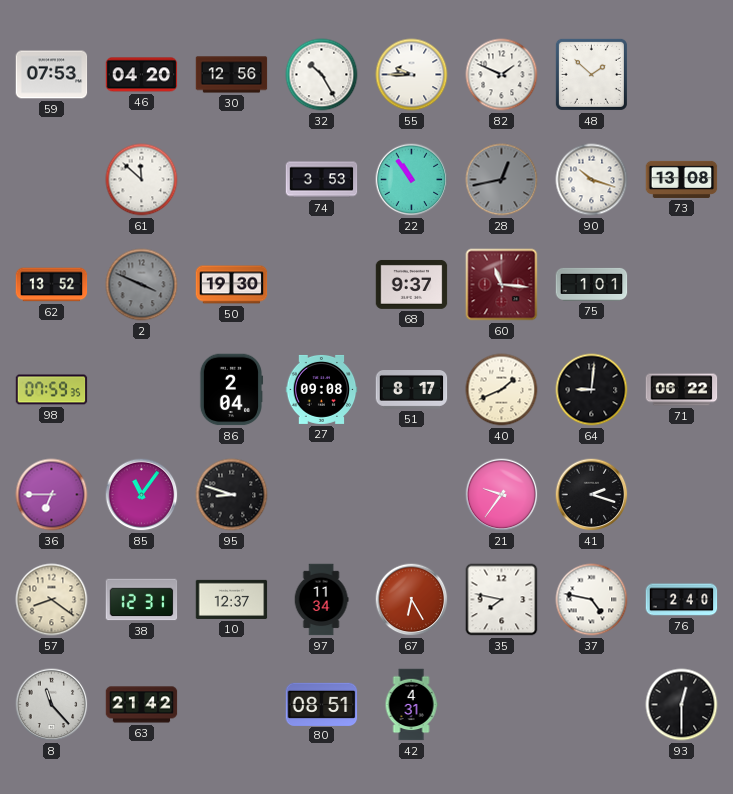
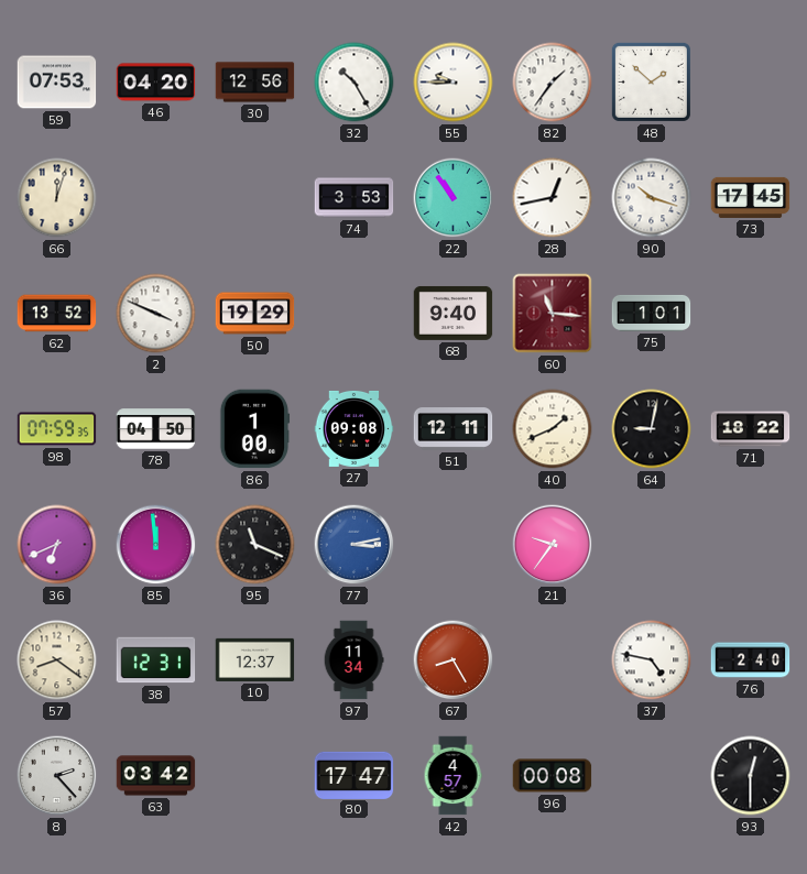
82: 1:49 -> 1:36 (553, 83)
66: none -> 12:03 (57, 198)
61: 11:52 -> none (142, 180)
28 dial: grey -> white (553, 198)
73: 13:08 -> 17:45 (751, 197)
2 dial: grey -> white (156, 314)
50: 19:30 -> 19:29 (255, 314)
68: 9:37 -> 9:40 (454, 313)
78: none -> 04:50 (156, 429)
86: 2:04 -> 1:00 (254, 429)
51: 8:17 -> 12:11 (454, 429)
64: 9:01 -> 9:02 (652, 429)
71: 06:22 -> 18:22 (751, 429)
36: 6:45 -> 6:41 (57, 545)
85: 11:06 -> 11:59 (156, 545)
95: 8:48 -> 11:19 (255, 545)
77: none -> 3:13 (355, 545)
41: 2:18 -> none (592, 495)
67: 6:25 -> 8:25 (454, 660)
35: 7:47 -> none (502, 600)
8: 11:23 -> 2:23 (57, 776)
63: 21:42 -> 03:42 (156, 776)
80: 08:51 -> 17:47 (355, 775)
42: 4:31 -> 4:57 (452, 776)
96: none -> 00:08 (553, 776)
